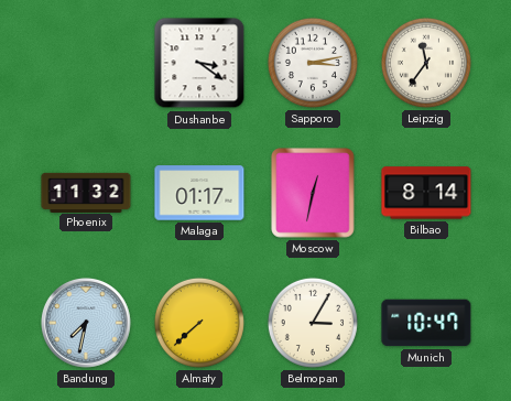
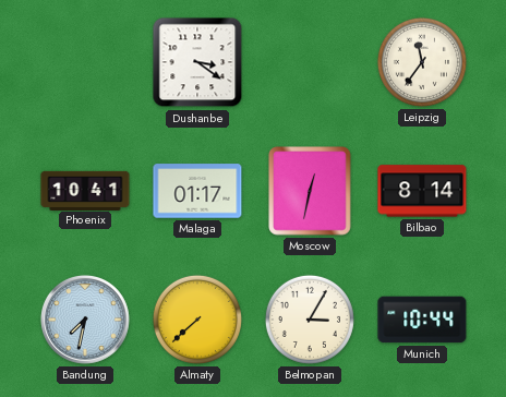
Sapporo: 3:13 -> none (313, 63)
Phoenix: 11:32 -> 10:41 (85, 190)
Munich: 10:47 -> 10:44 (422, 320)
